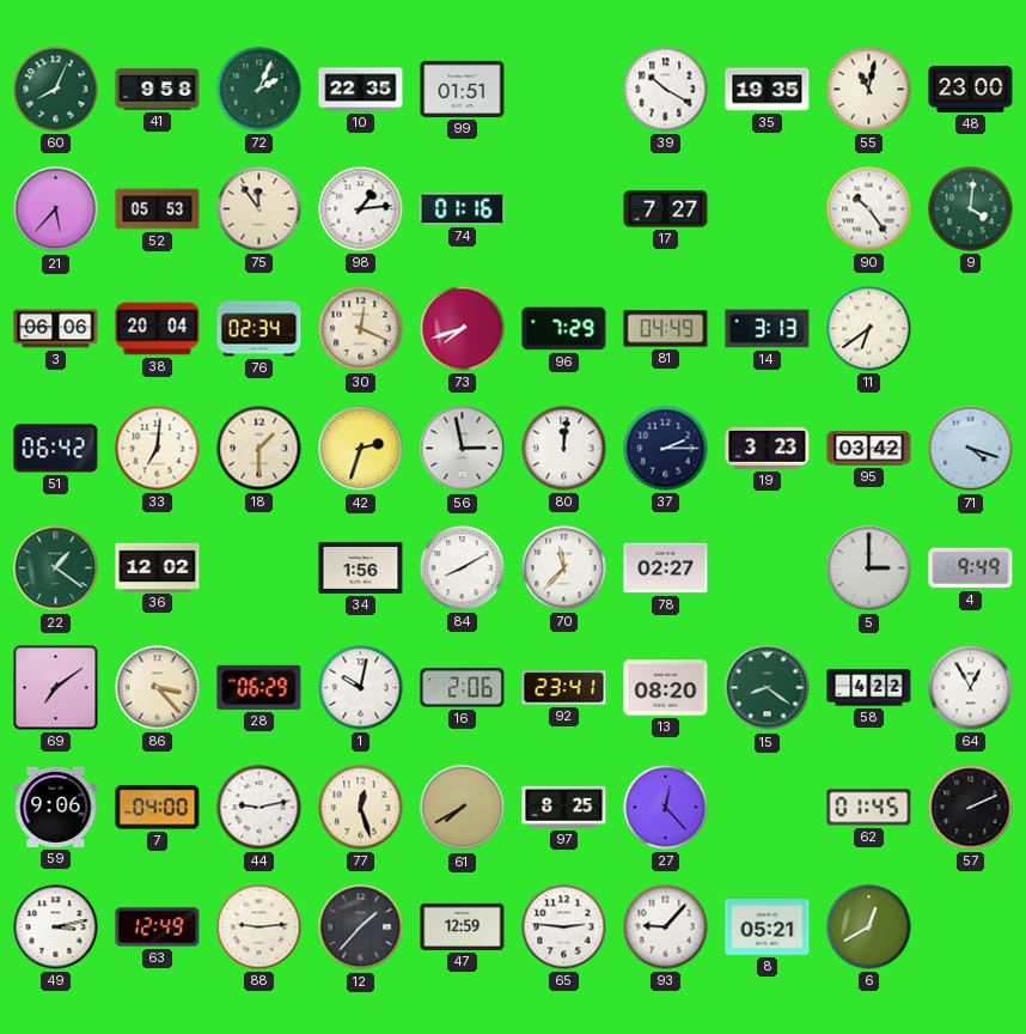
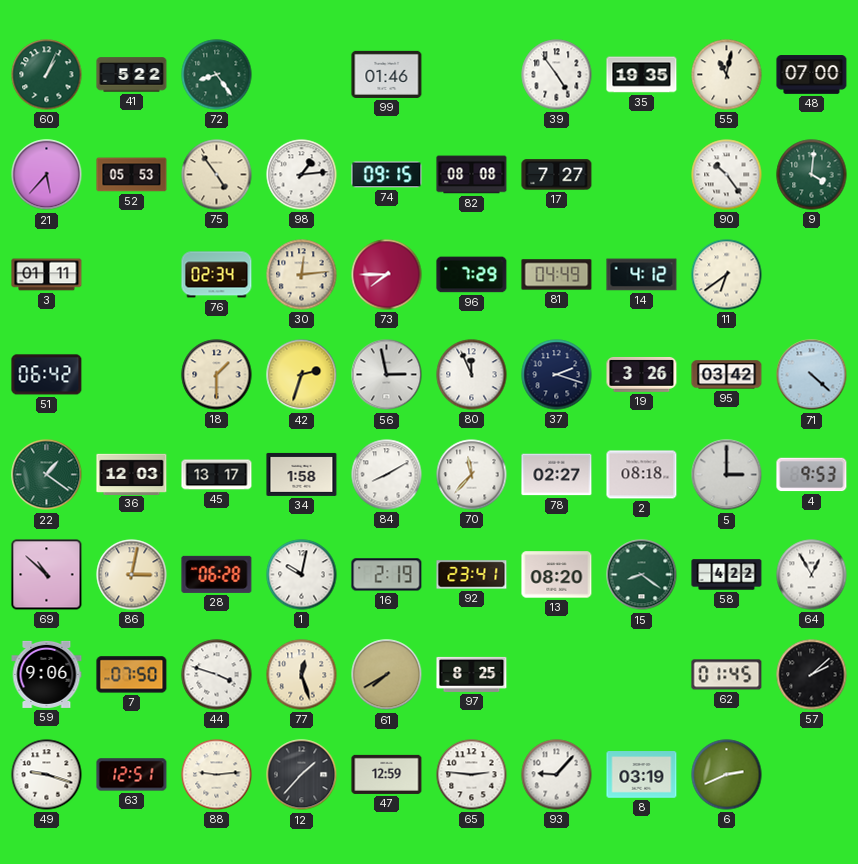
60: 8:04 -> 1:04 (47, 75)
41: 9:58 -> 5:22 (132, 75)
72: 2:04 -> 8:24 (217, 75)
10: 22:35 -> none (361, 90)
99: 01:51 -> 01:46 (387, 74)
39: 10:20 -> 4:54 (557, 75)
48: 23:00 -> 07:00 (812, 75)
75: 11:54 -> 4:54 (217, 175)
74: 01:16 -> 09:15 (387, 175)
82: none -> 08:08 (472, 175)
3: 06:06 -> 01:11 (47, 275)
38: 20:04 -> none (158, 329)
30: 12:19 -> 12:14 (302, 275)
73: 7:42 -> 7:45 (387, 275)
14: 3:13 -> 4:12 (642, 275)
33: 7:01 -> none (158, 449)
80: 12:01 -> 11:56 (472, 375)
37: 2:15 -> 2:18 (557, 375)
19: 3:23 -> 3:26 (642, 374)
71: 4:18 -> 4:22 (812, 375)
36: 12:02 -> 12:03 (132, 474)
45: none -> 13:17 (217, 475)
34: 1:56 -> 1:58 (302, 474)
2: none -> 08:18 (642, 475)
4: 9:49 -> 9:53 (812, 475)
69: 7:09 -> 10:52 (47, 575)
86: 3:23 -> 3:02 (132, 575)
28: 06:29 -> 06:28 (217, 574)
16: 2:06 -> 2:19 (387, 575)
7: 04:00 -> 07:50 (132, 675)
44: 9:13 -> 3:48 (217, 675)
27: 12:23 -> none (666, 808)
57: 2:11 -> 2:08 (812, 675)
49: 3:13 -> 9:18 (47, 775)
63: 12:49 -> 12:51 (132, 775)
8: 05:21 -> 03:19 (642, 775)
6: 12:40 -> 2:41 (727, 775)
